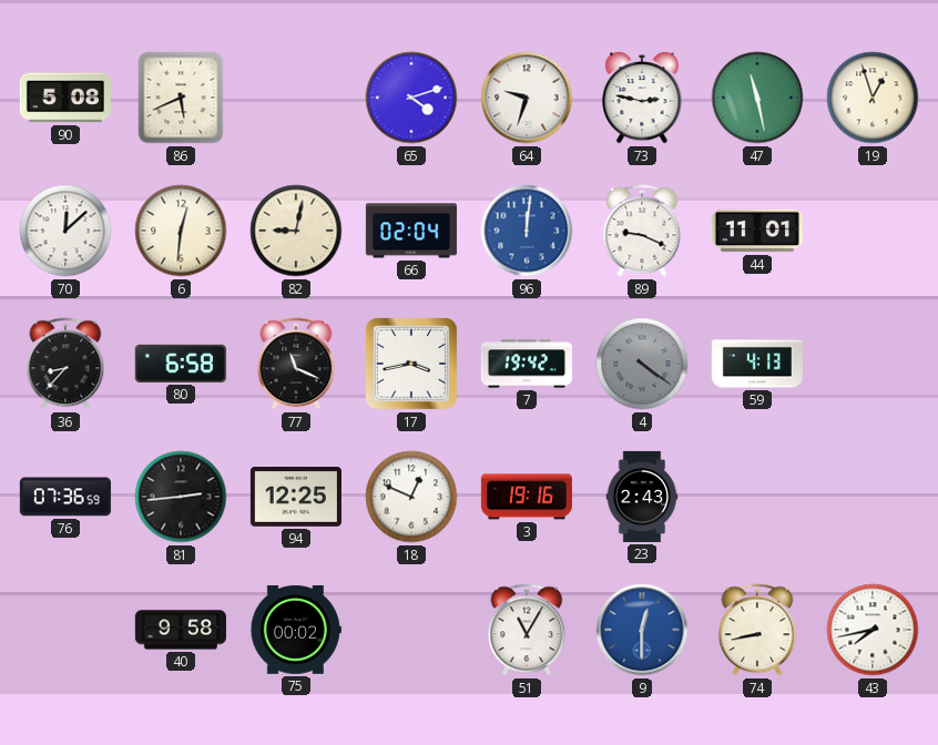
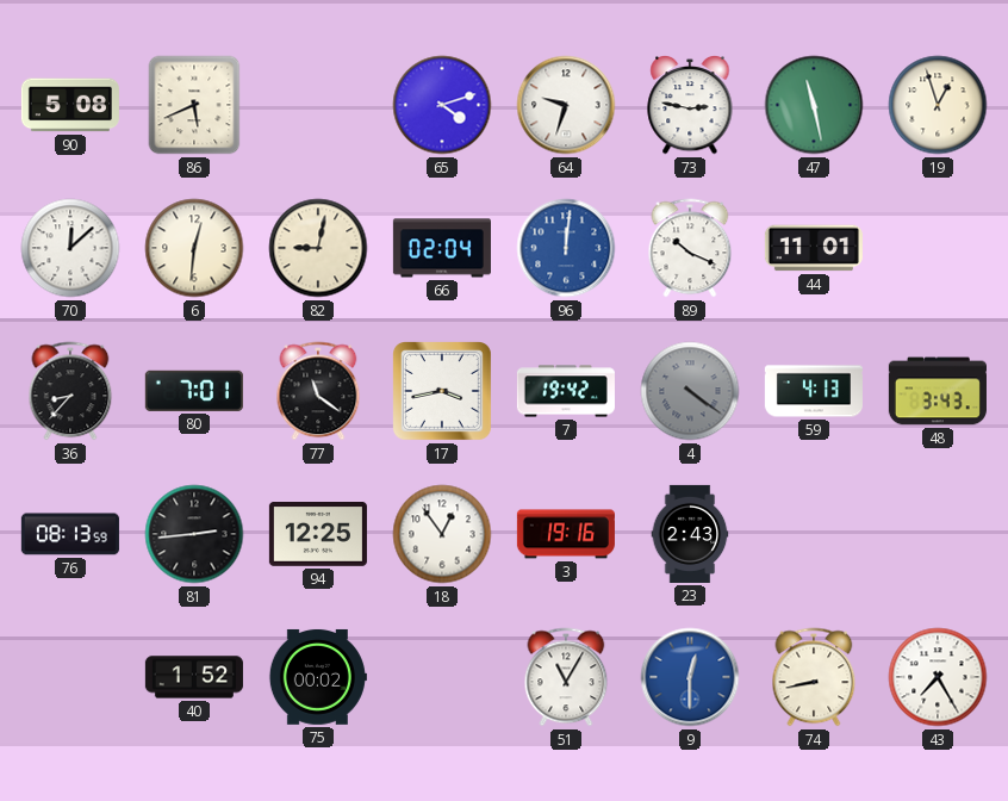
89: 9:19 -> 10:19 (690, 248)
80: 6:58 -> 7:01 (194, 391)
77: 11:19 -> 11:21 (318, 391)
48: none -> 3:43 (938, 391)
76: 07:36 -> 08:13 (70, 534)
18: 12:49 -> 12:54 (442, 534)
40: 9:58 -> 1:52 (194, 677)
43: 7:43 -> 7:25 (938, 677)
